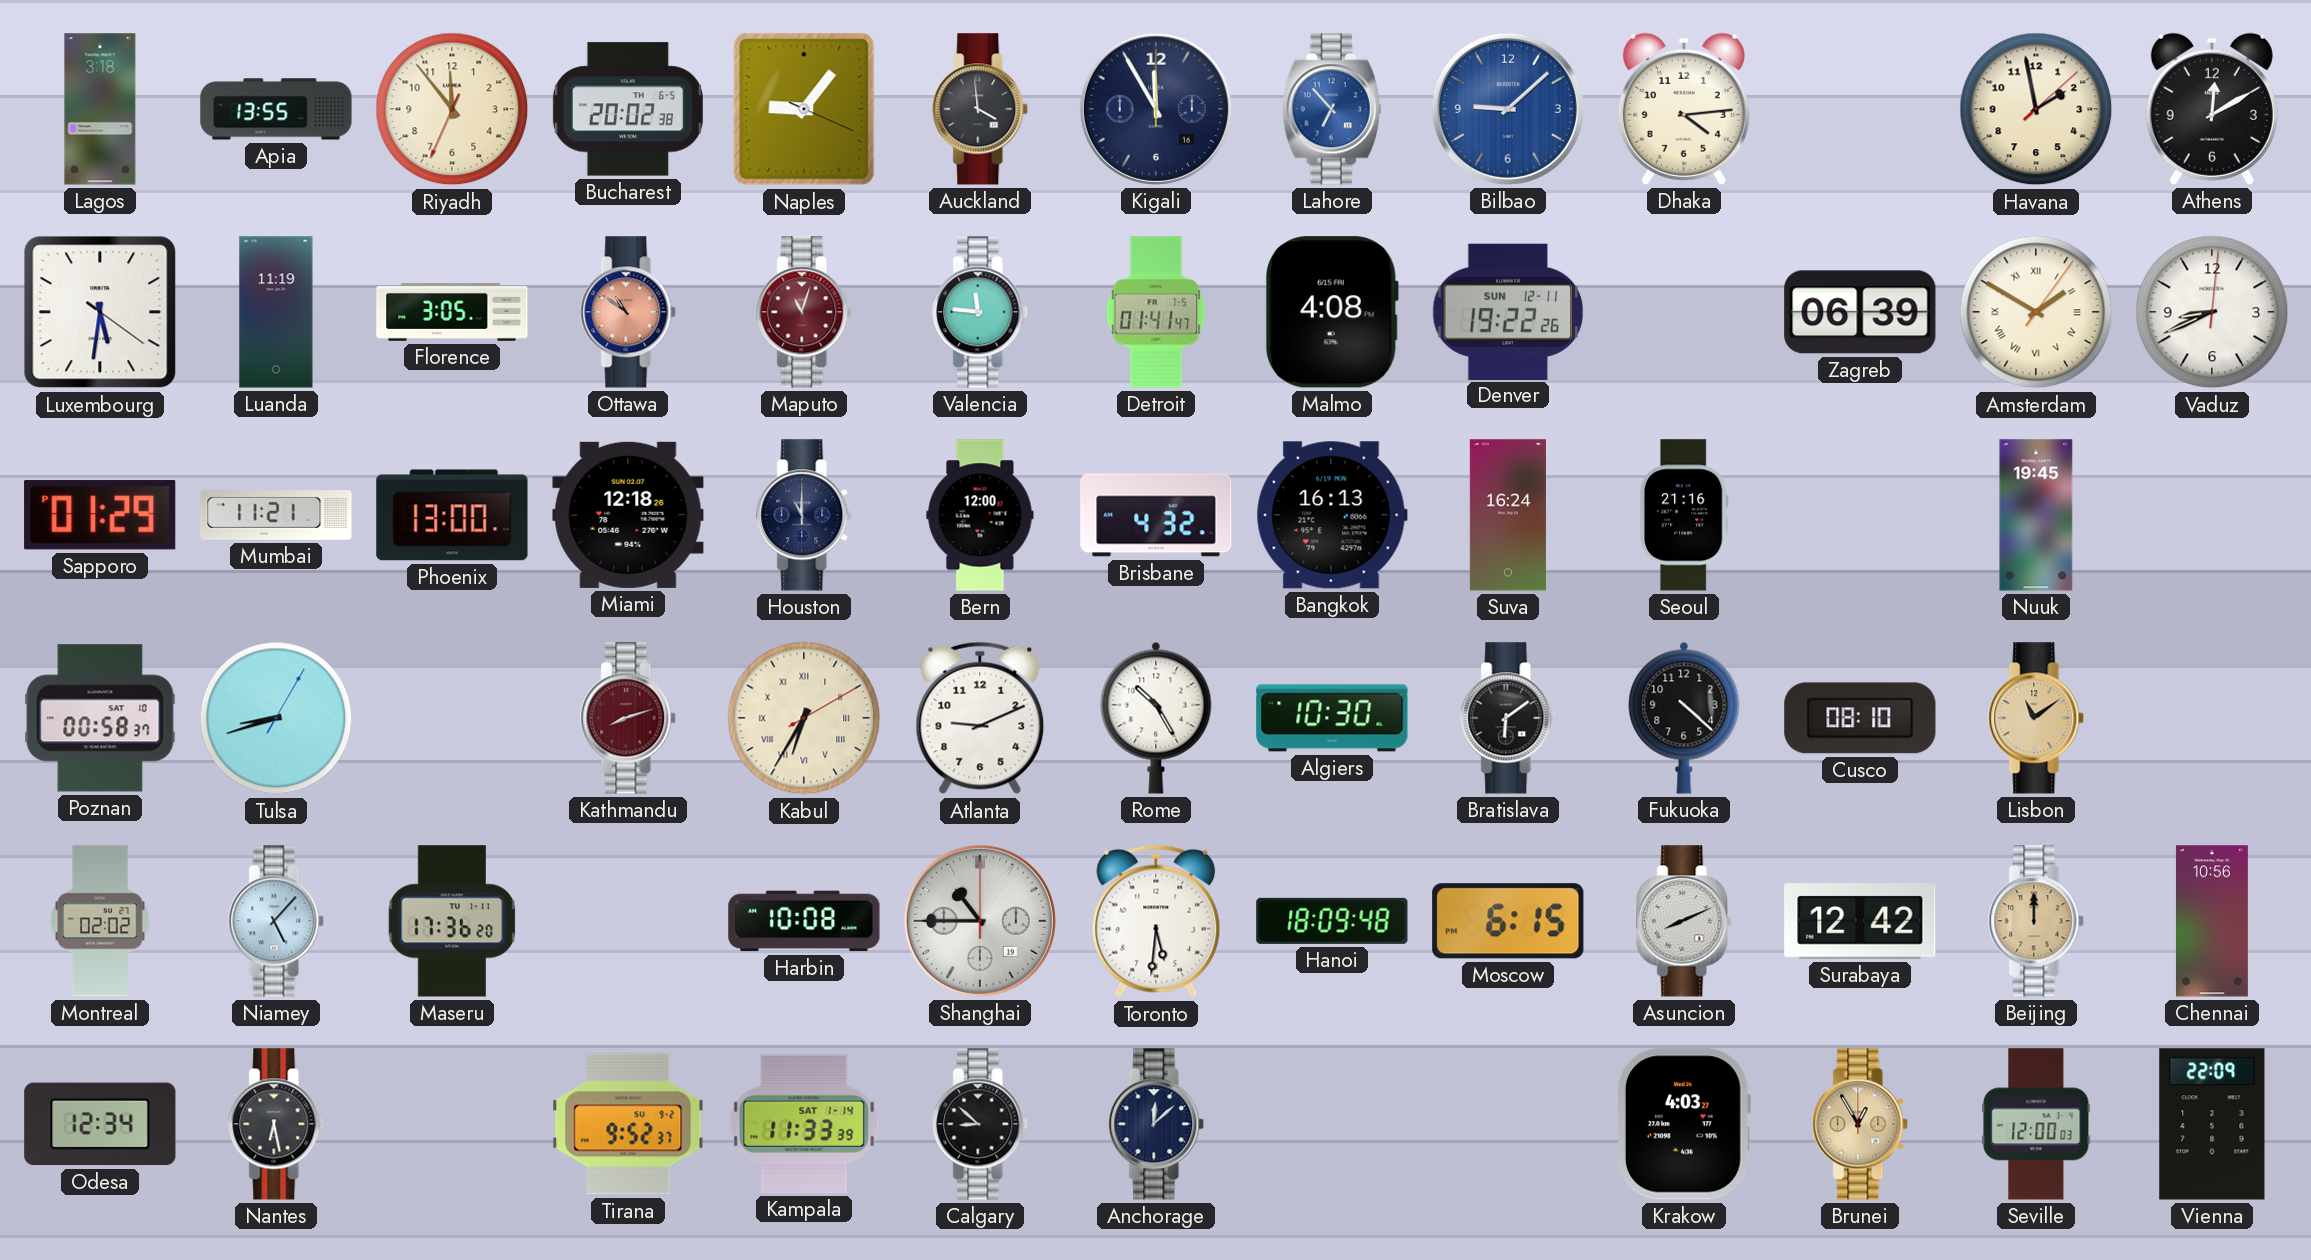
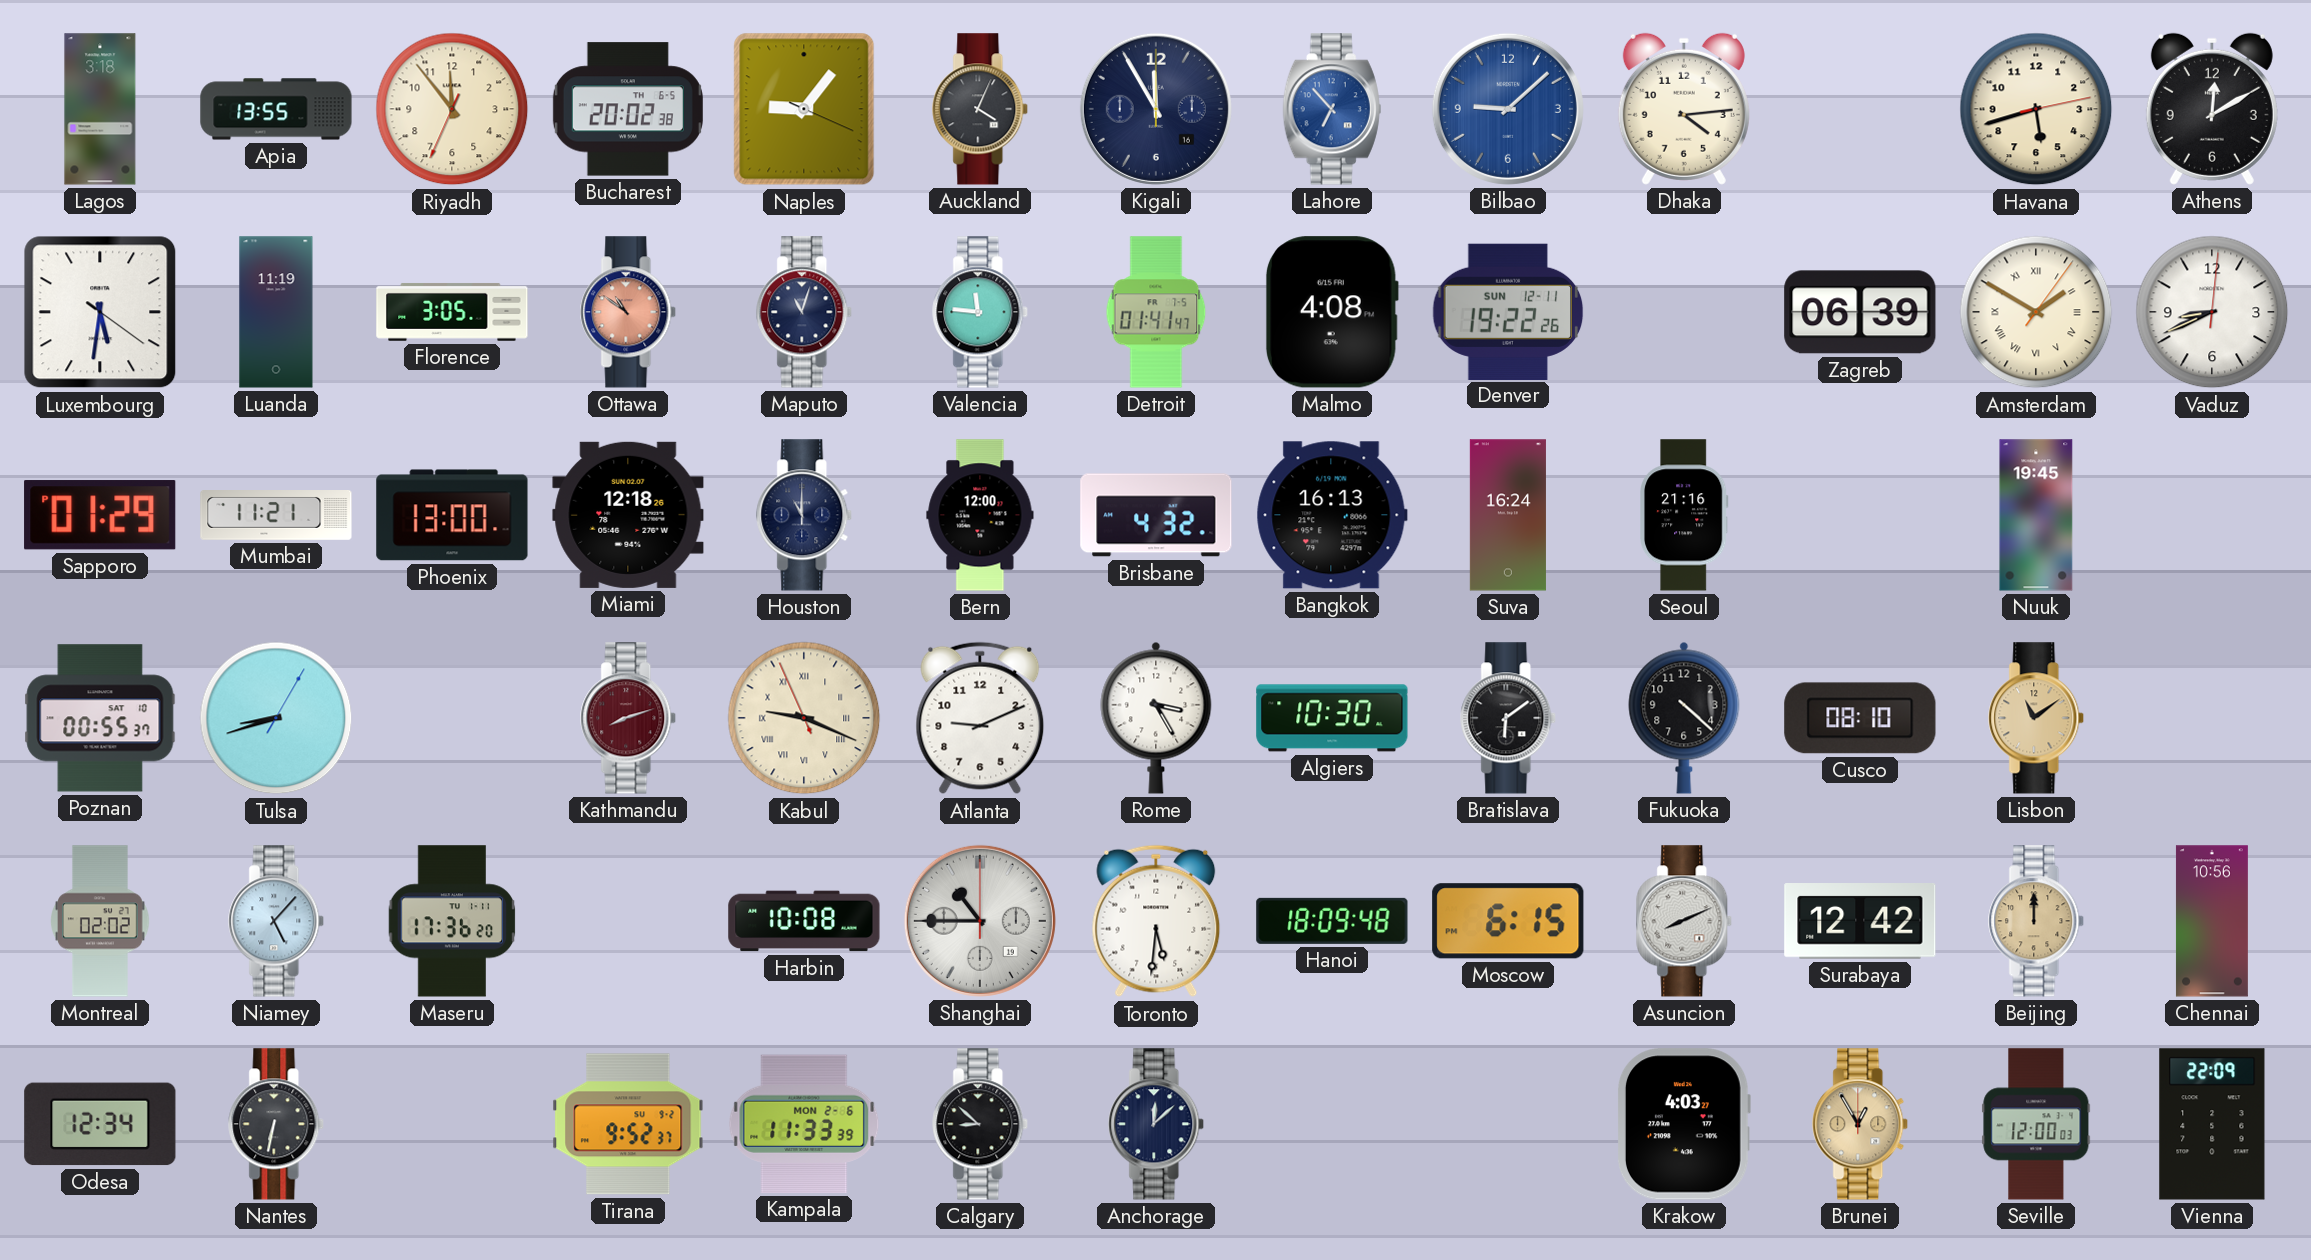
Auckland: 3:59 -> 4:04 (981, 109)
Havana: 1:58 -> 5:42 (2036, 109)
Maputo dial: burgundy -> navy (805, 312)
Poznan: 00:58 -> 00:55 (100, 718)
Kabul: 6:35 -> 9:18 (804, 718)
Rome: 10:25 -> 3:25 (1156, 718)
Nantes: 6:28 -> 6:32 (277, 1124)
Kampala date: SAT 1-14 -> MON 2-6 (804, 1124)
